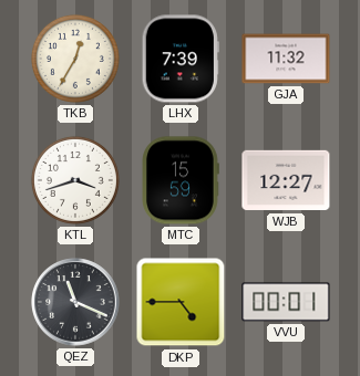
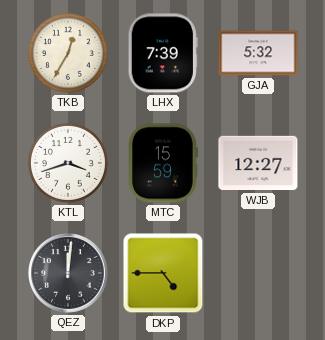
GJA: 11:32 -> 5:32 (258, 53)
QEZ: 11:19 -> 12:01 (68, 273)
VVU: 00:01 -> none (286, 302)
